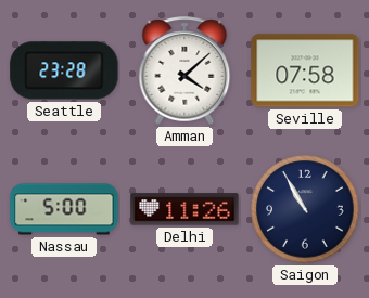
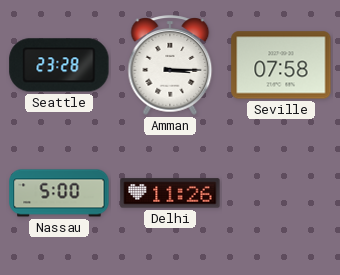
Amman: 4:08 -> 3:15 (170, 65)
Saigon: 10:55 -> none (305, 209)
